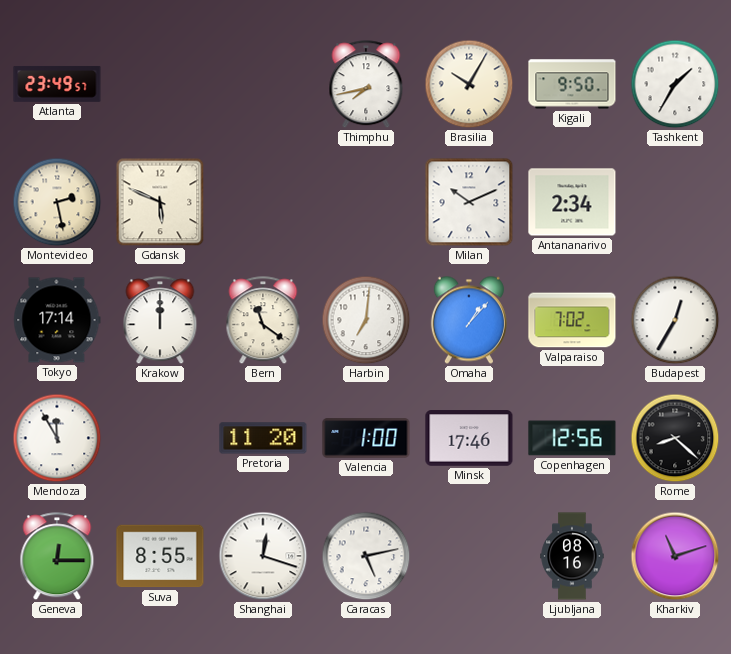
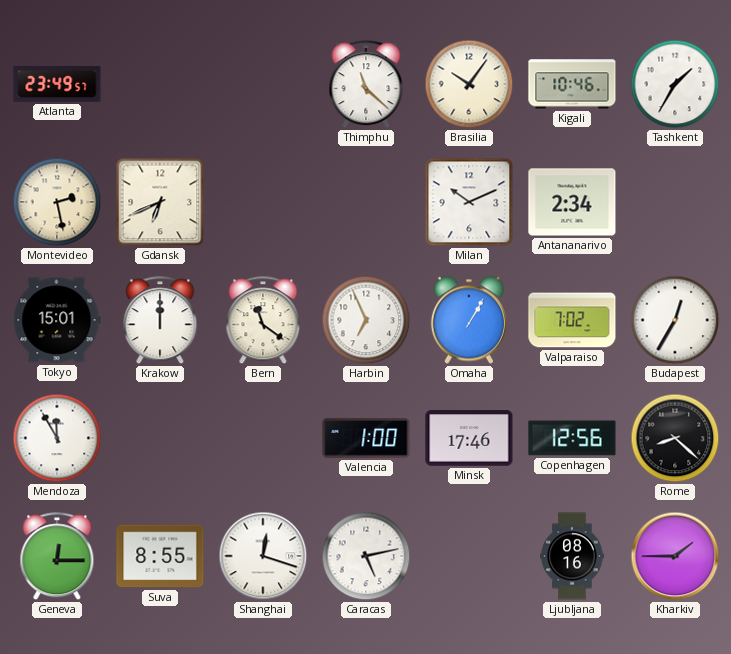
Thimphu: 7:43 -> 11:22 (366, 85)
Brasilia: 10:05 -> 10:06 (469, 84)
Kigali: 9:50 -> 10:46 (572, 84)
Gdansk: 5:49 -> 6:41 (160, 202)
Tokyo: 17:14 -> 15:01 (57, 320)
Harbin: 7:01 -> 6:56 (366, 320)
Omaha: 1:07 -> 1:05 (469, 320)
Pretoria: 11:20 -> none (263, 438)
Kharkiv: 11:12 -> 1:45 (675, 556)
